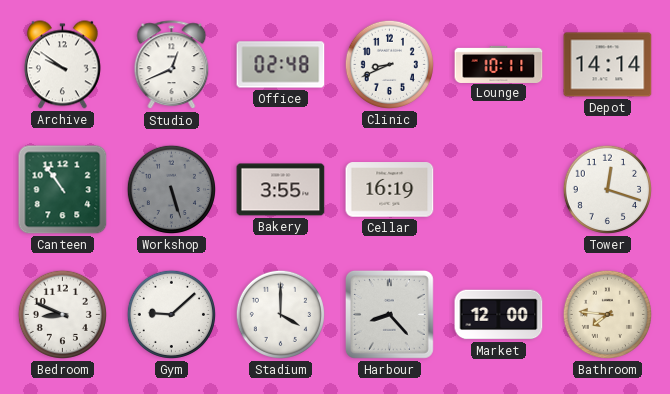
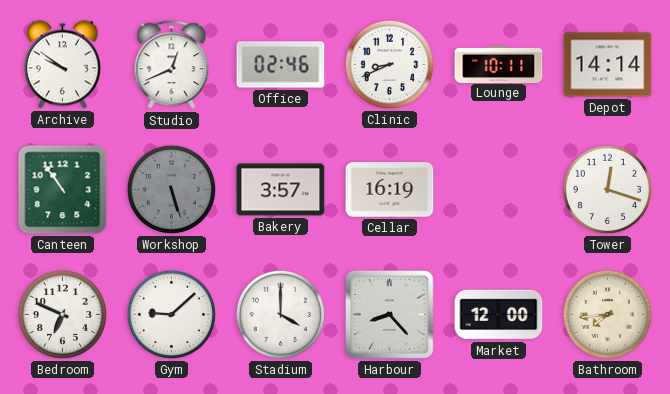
Office: 02:48 -> 02:46 (281, 65)
Bakery: 3:55 -> 3:57 (281, 190)
Bedroom: 8:49 -> 6:49 (62, 314)
Bathroom: 7:46 -> 7:44 (607, 314)
